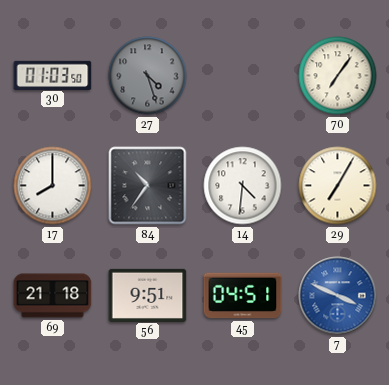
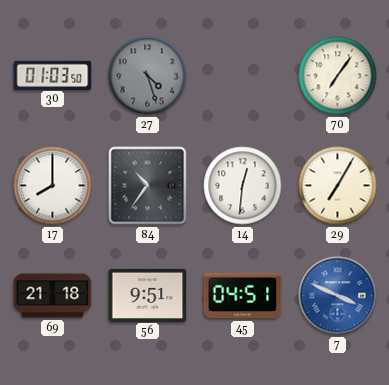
14: 4:31 -> 12:31 (243, 186)
